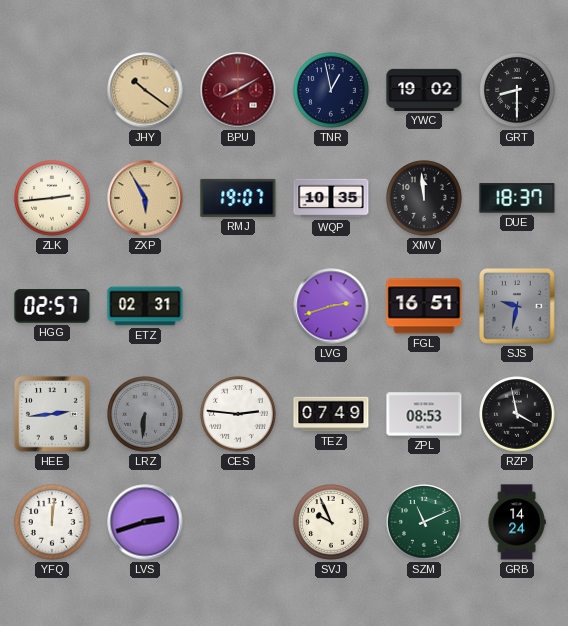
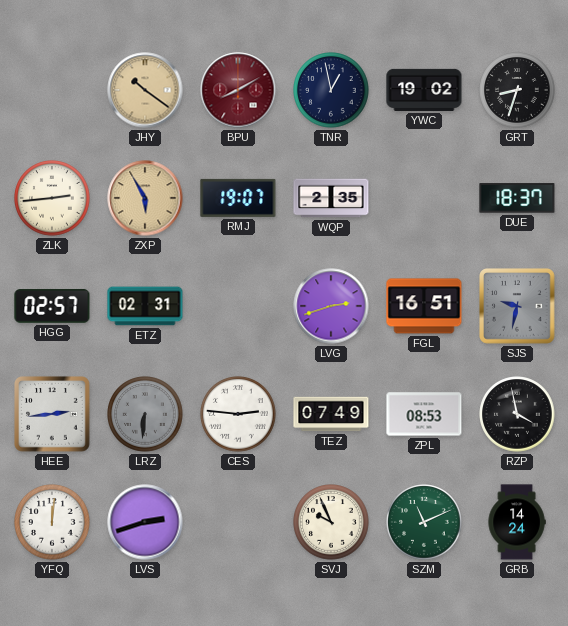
GRT: 8:30 -> 8:33 (517, 90)
WQP: 10:35 -> 2:35 (331, 198)
XMV: 11:59 -> none (424, 198)
